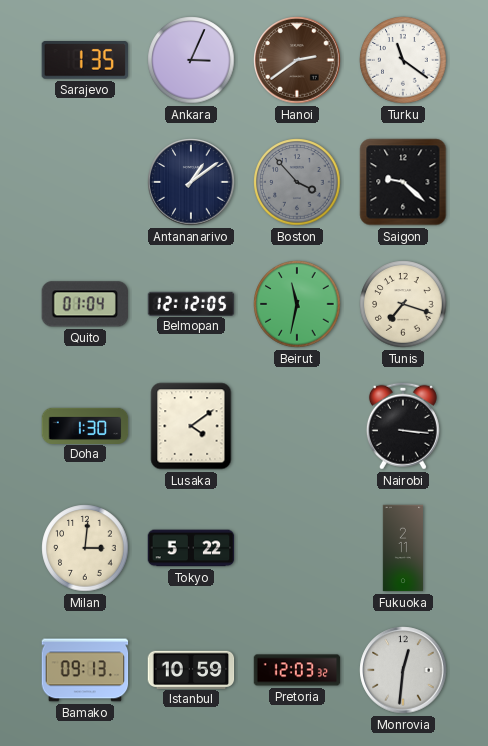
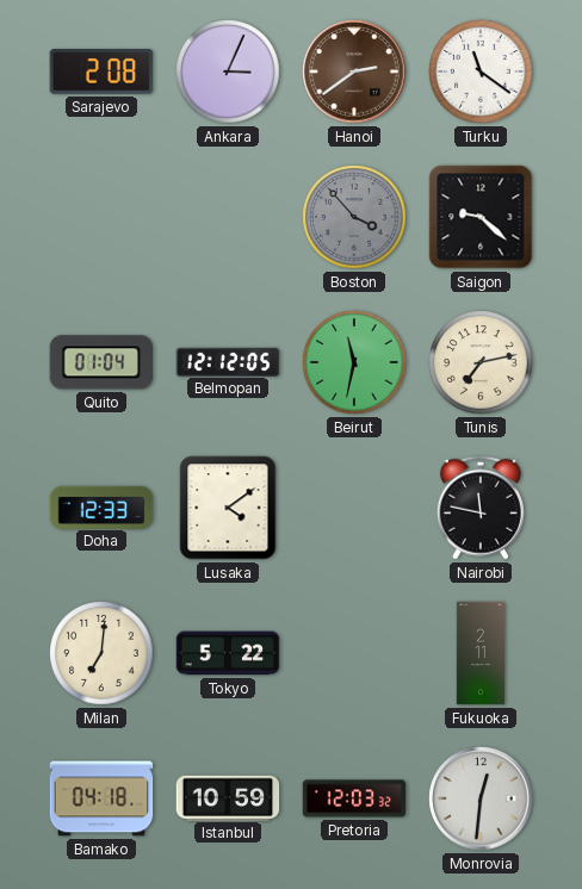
Sarajevo: 1:35 -> 2:08 (101, 73)
Antananarivo: 1:09 -> none (191, 182)
Tunis: 7:18 -> 7:13 (481, 362)
Doha: 1:30 -> 12:33 (101, 506)
Nairobi: 3:16 -> 11:47 (481, 508)
Milan: 3:01 -> 7:01 (101, 653)
Bamako: 09:13 -> 04:18 (101, 798)
